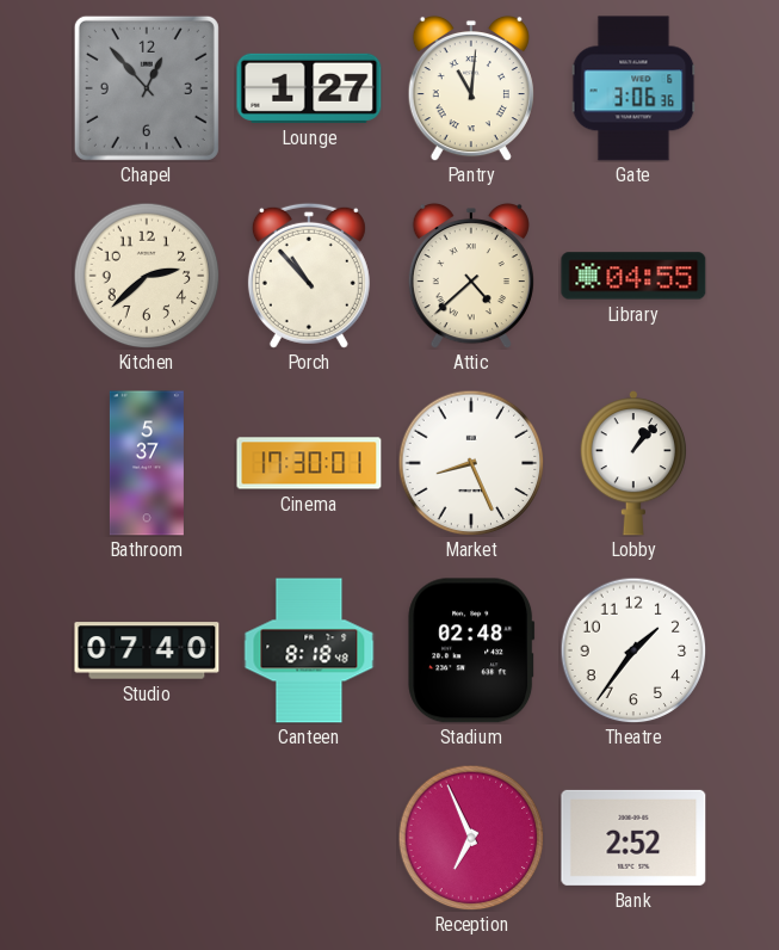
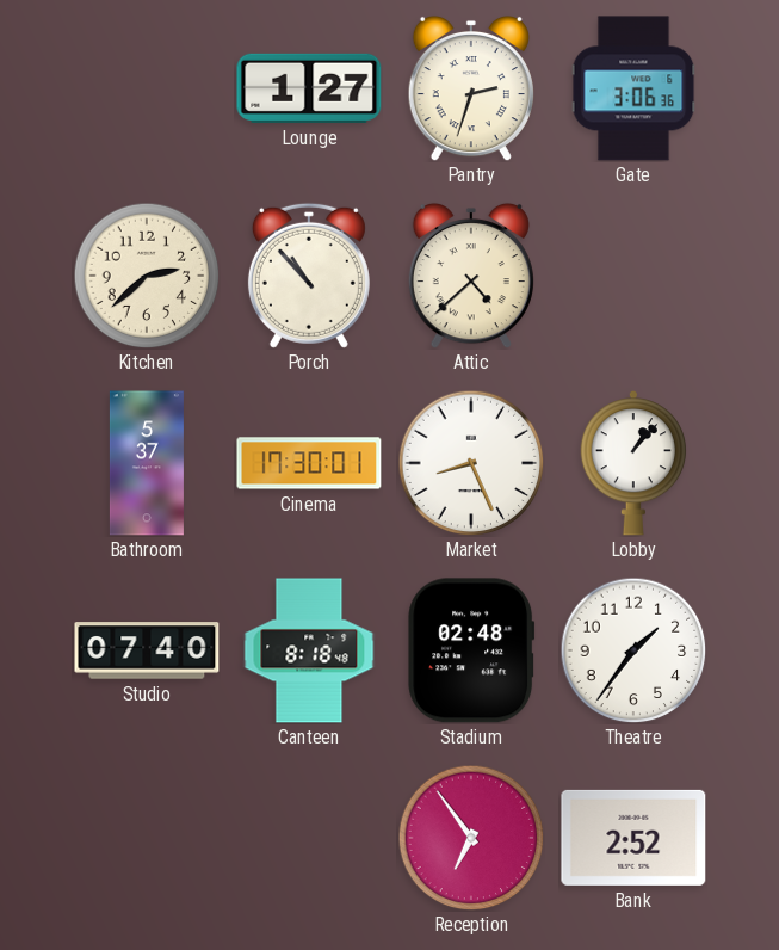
Chapel: 12:53 -> none (147, 88)
Pantry: 11:01 -> 2:33 (471, 88)
Library: 04:55 -> none (633, 276)
Reception: 6:56 -> 6:54 (471, 838)
